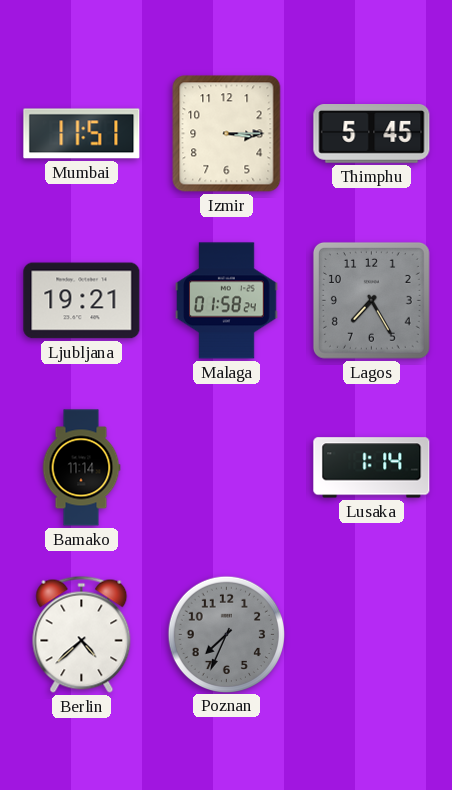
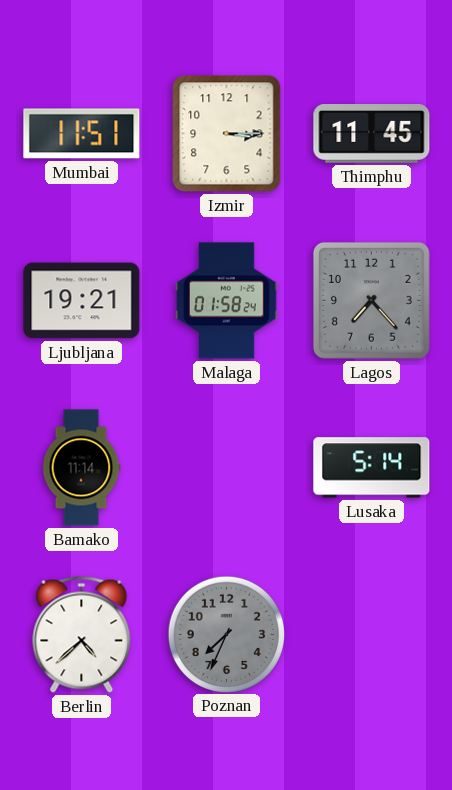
Thimphu: 5:45 -> 11:45 (372, 134)
Lagos: 7:25 -> 7:23 (371, 300)
Lusaka: 1:14 -> 5:14 (372, 468)
